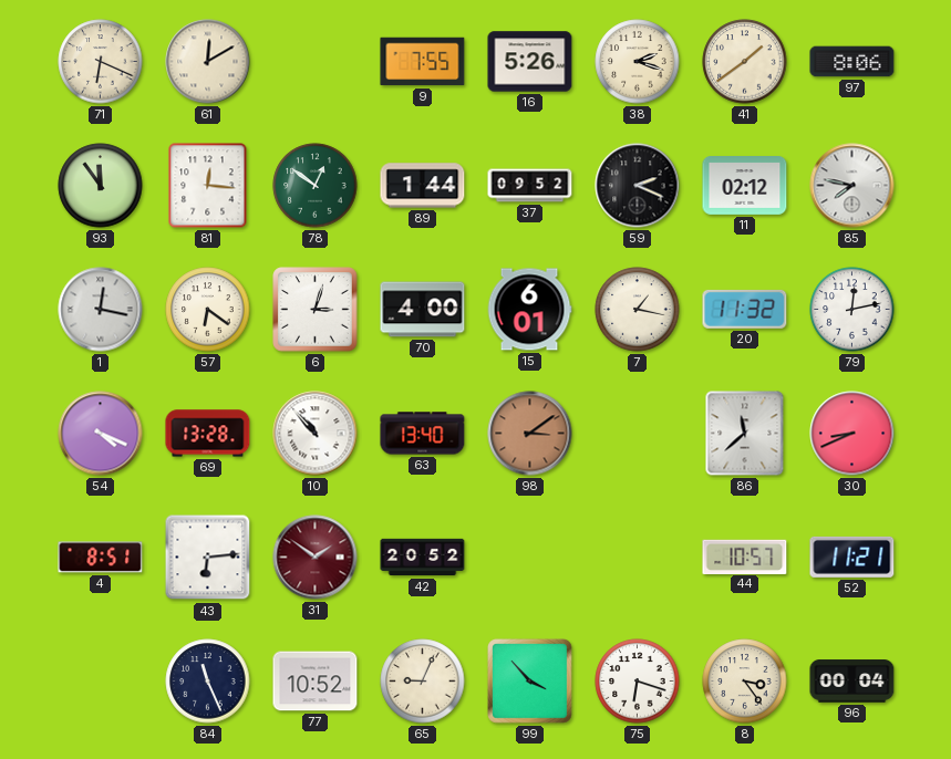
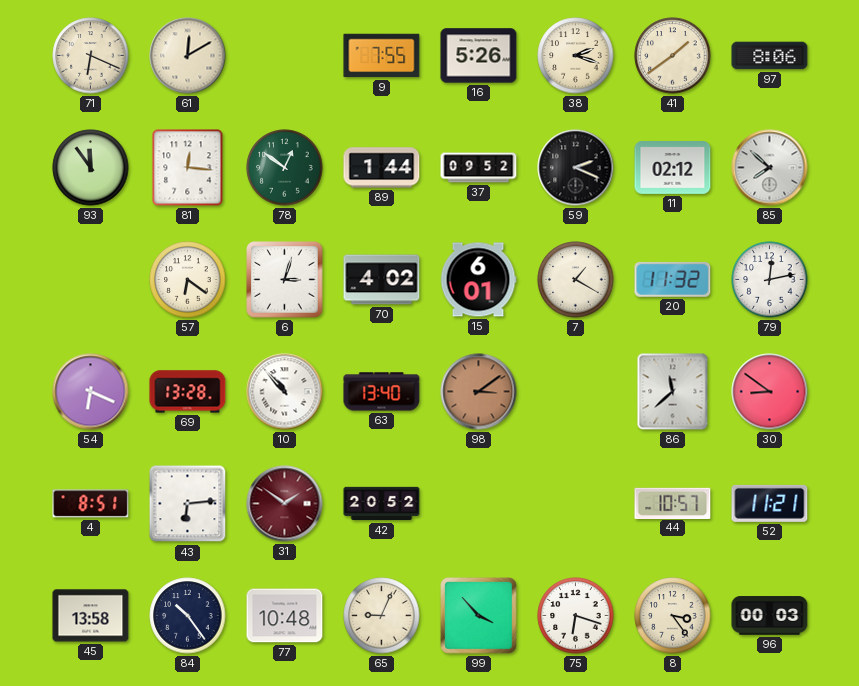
85: 7:47 -> 7:52 (770, 168)
1: 12:17 -> none (101, 310)
70: 4:00 -> 4:02 (382, 280)
7: 1:17 -> 1:20 (576, 280)
54: 4:19 -> 6:19 (91, 392)
30: 8:41 -> 8:51 (770, 392)
45: none -> 13:58 (91, 616)
84: 11:26 -> 10:24 (188, 616)
77: 10:52 -> 10:48 (285, 616)
96: 00:04 -> 00:03 (770, 616)
